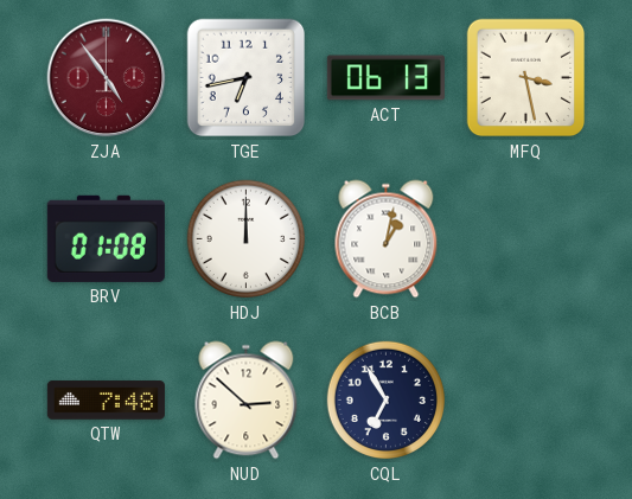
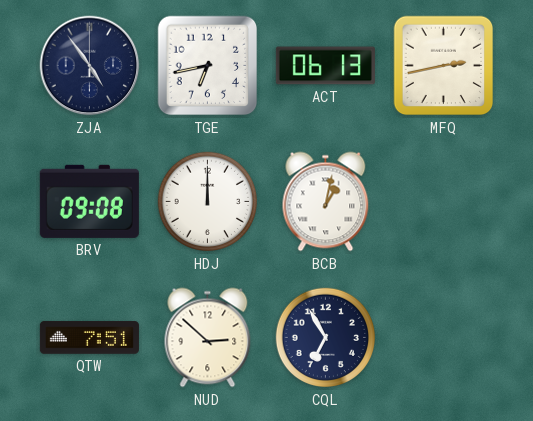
ZJA dial: burgundy -> navy (90, 66)
MFQ: 3:28 -> 2:43 (444, 66)
BRV: 01:08 -> 09:08 (89, 201)
QTW: 7:48 -> 7:51 (89, 338)
